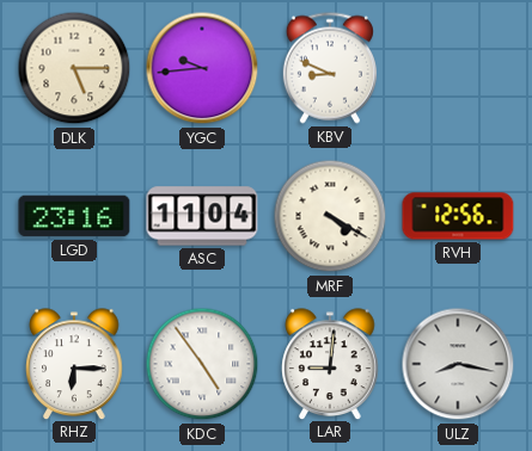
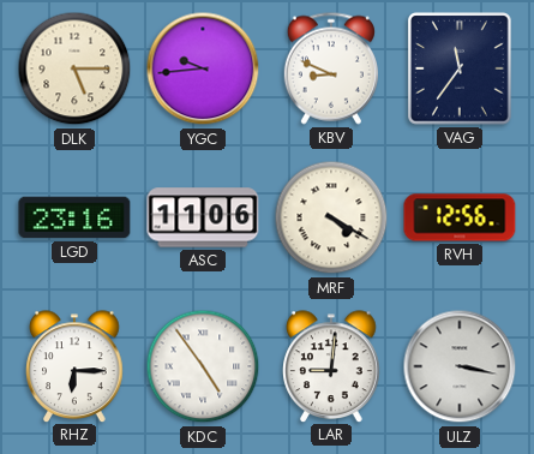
VAG: none -> 11:36 (460, 68)
ASC: 11:04 -> 11:06 (203, 217)
ULZ: 8:17 -> 3:17 (460, 366)
